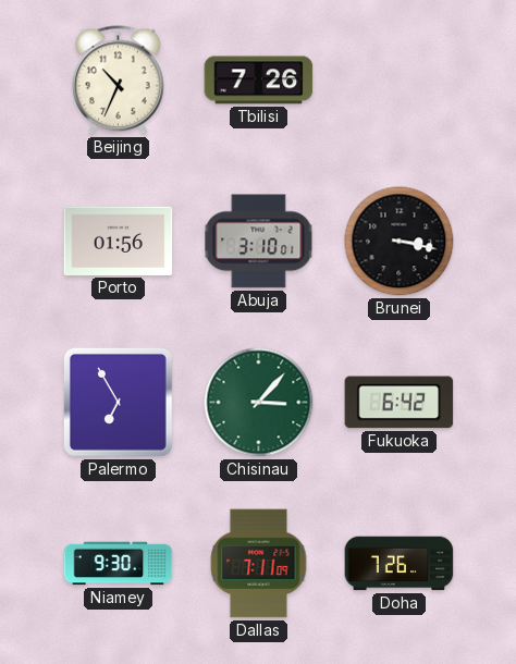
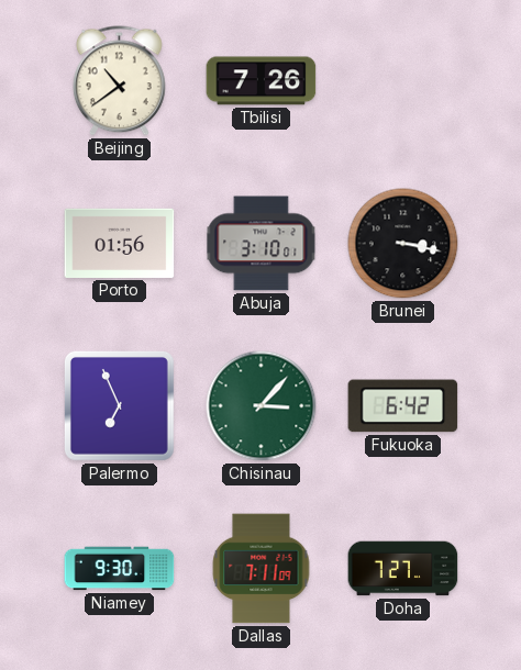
Beijing: 10:34 -> 10:39 (119, 81)
Palermo: 6:55 -> 6:56 (119, 405)
Doha: 7:26 -> 7:27 (403, 569)
